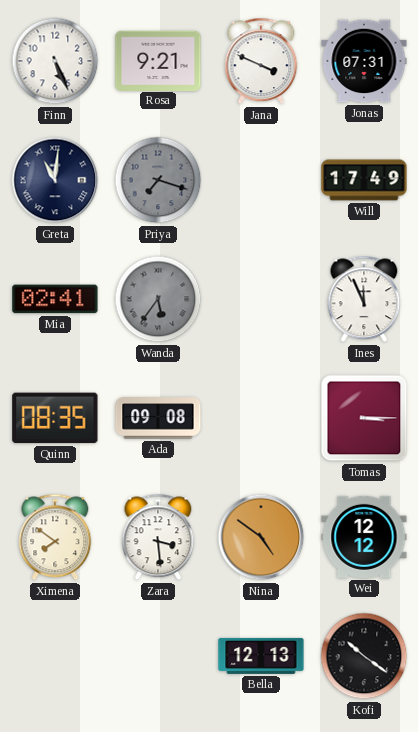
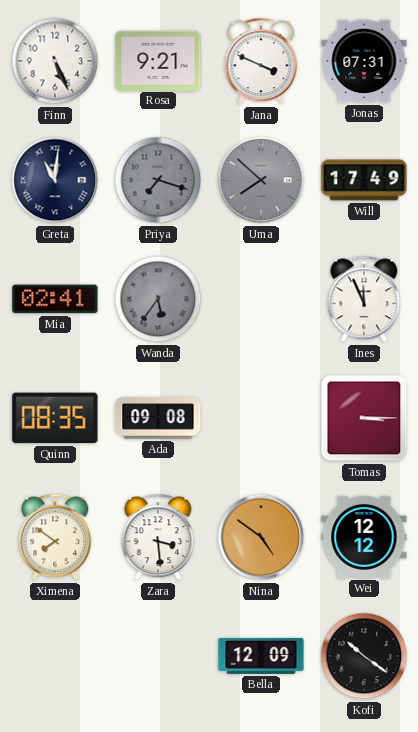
Uma: none -> 7:52 (261, 180)
Bella: 12:13 -> 12:09 (261, 656)
